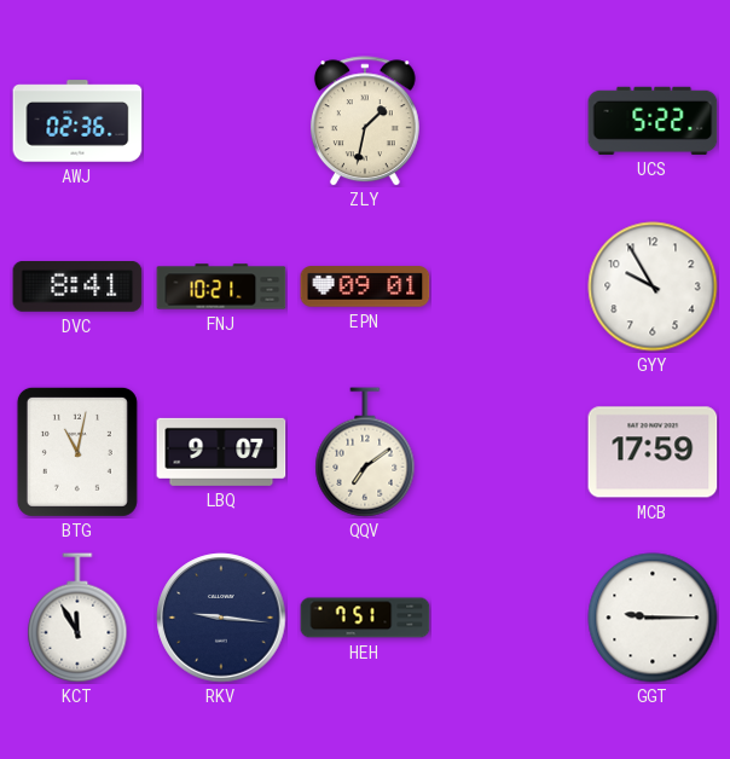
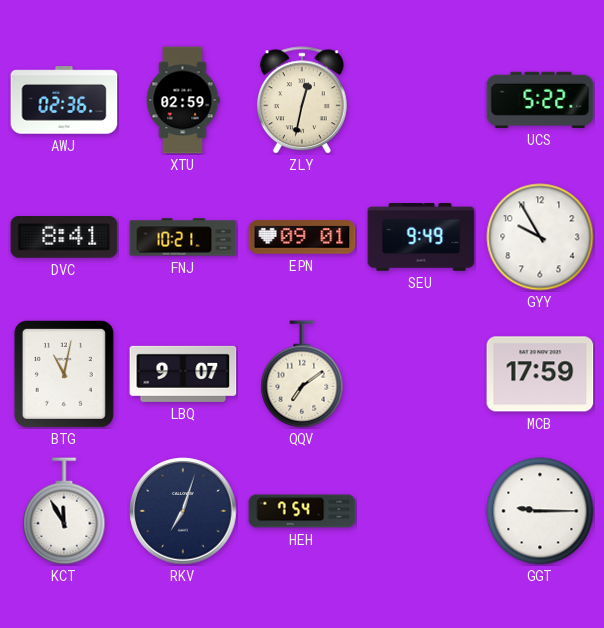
XTU: none -> 02:59 (183, 100)
ZLY: 1:32 -> 12:32 (302, 100)
SEU: none -> 9:49 (421, 237)
RKV: 9:16 -> 7:03 (183, 511)
HEH: 7:51 -> 7:54 (302, 511)
